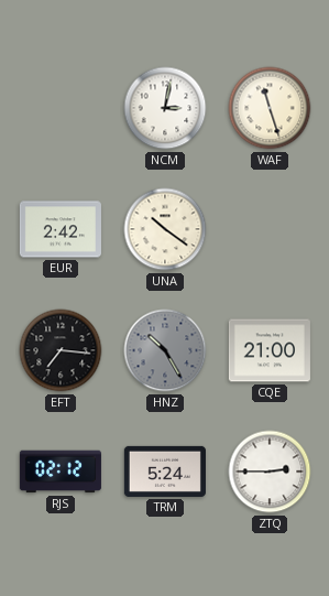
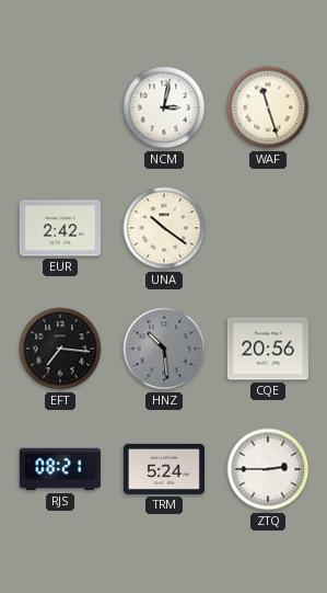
HNZ: 10:25 -> 10:29 (164, 349)
CQE: 21:00 -> 20:56 (268, 349)
RJS: 02:12 -> 08:21 (60, 469)
